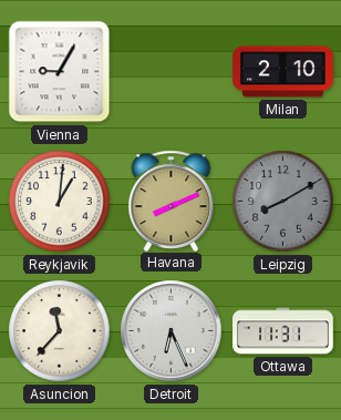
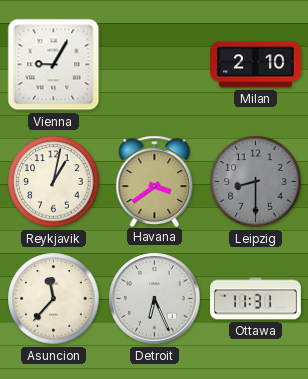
Reykjavik: 1:01 -> 1:02 (54, 182)
Havana: 8:11 -> 3:39 (155, 181)
Leipzig: 8:10 -> 8:30 (256, 182)
